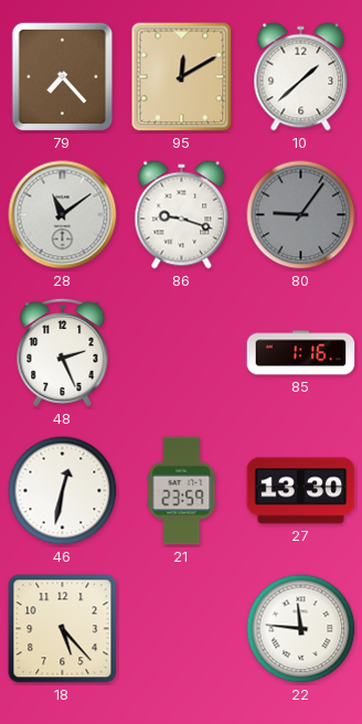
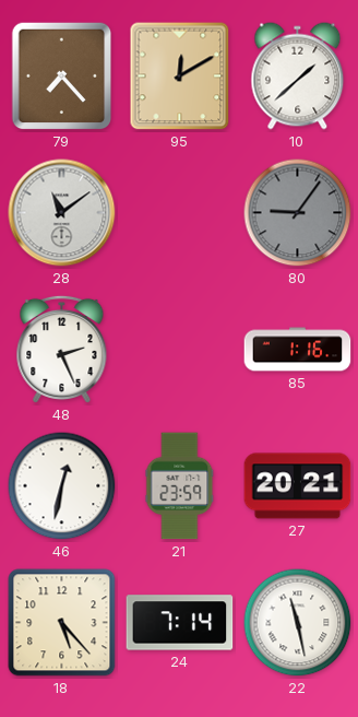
86: 9:18 -> none (182, 215)
27: 13:30 -> 20:21 (298, 486)
24: none -> 7:14 (180, 623)
22: 11:46 -> 11:28 (298, 623)
